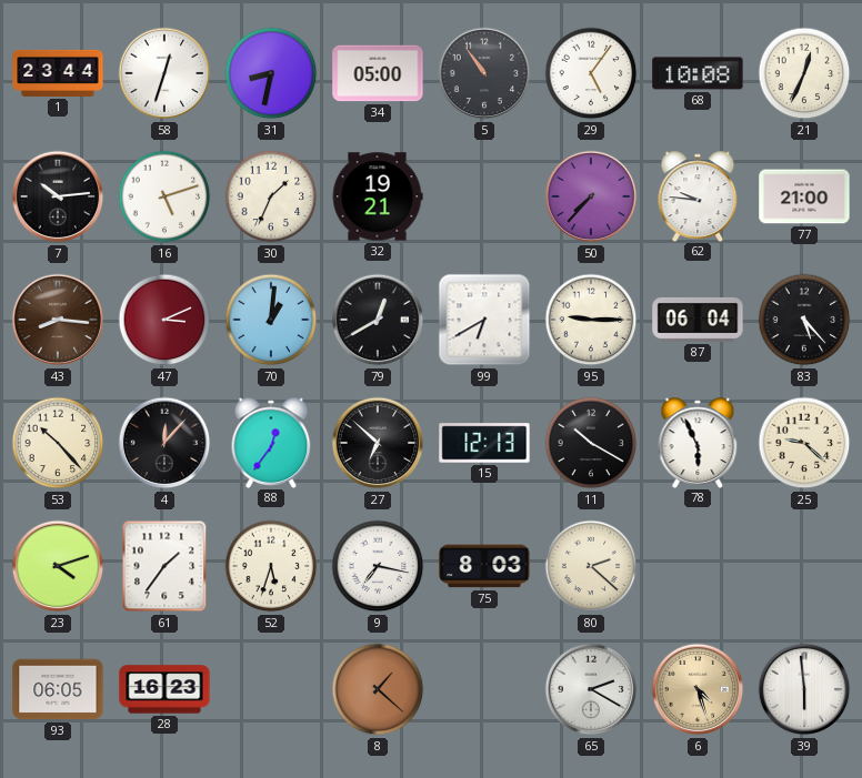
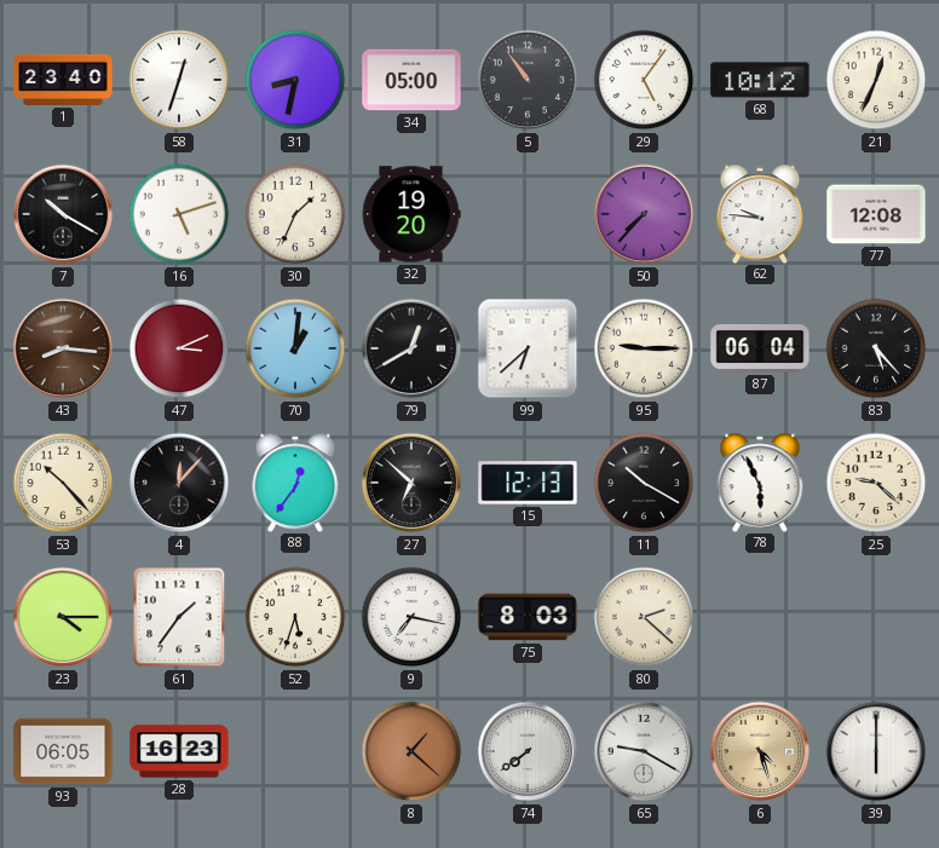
1: 23:44 -> 23:40 (63, 80)
68: 10:08 -> 10:12 (760, 80)
7: 10:14 -> 10:20 (63, 214)
32: 19:21 -> 19:20 (411, 214)
77: 21:00 -> 12:08 (876, 214)
99: 6:40 -> 6:38 (528, 348)
23: 4:12 -> 4:15 (63, 617)
74: none -> 7:39 (528, 751)
65: 2:20 -> 9:20 (644, 751)
39: 5:59 -> 6:00 (876, 751)
